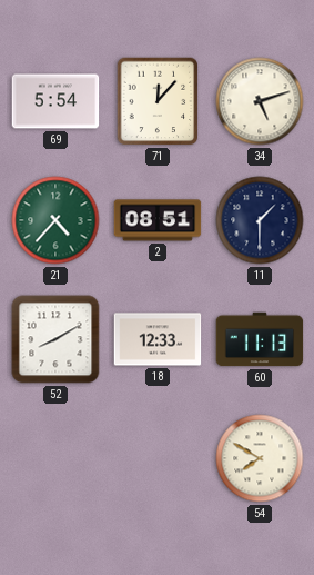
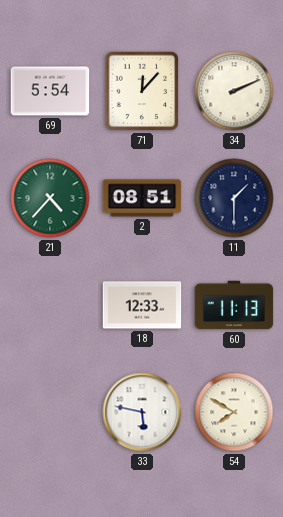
34: 5:12 -> 2:11 (234, 91)
52: 8:10 -> none (55, 339)
33: none -> 5:47 (142, 412)
